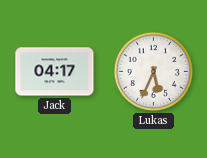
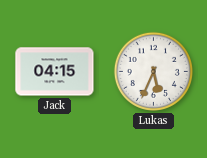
Jack: 04:17 -> 04:15 (55, 72)
